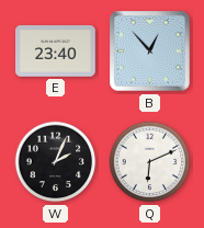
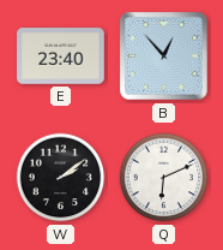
W: 2:04 -> 2:09 (61, 178)
